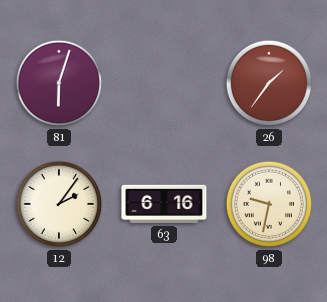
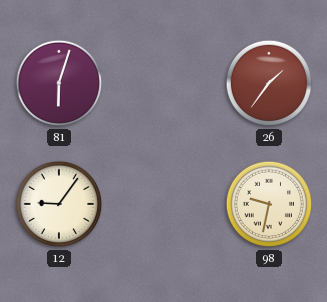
12: 2:06 -> 9:06 (59, 204)
63: 6:16 -> none (164, 204)
